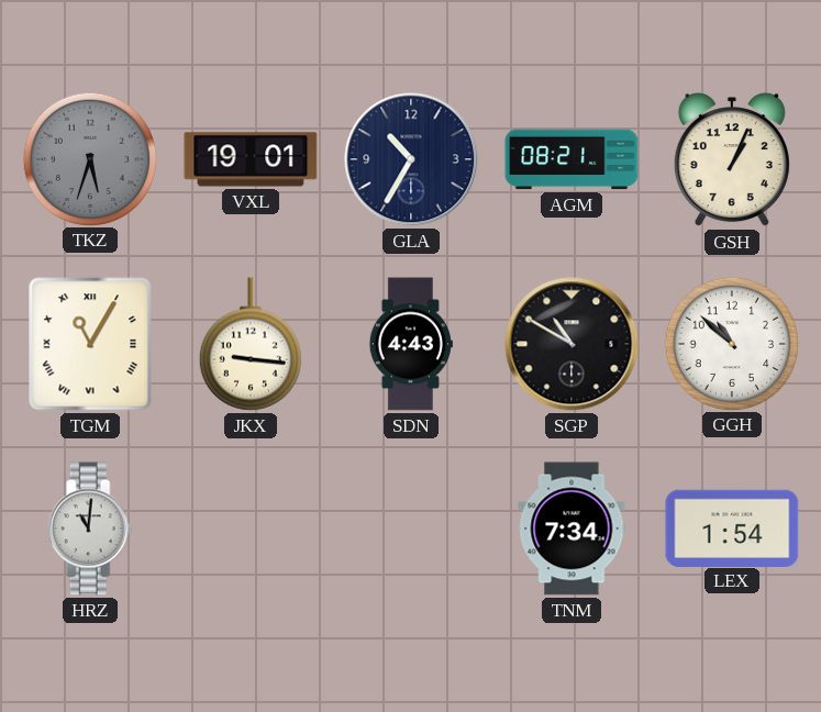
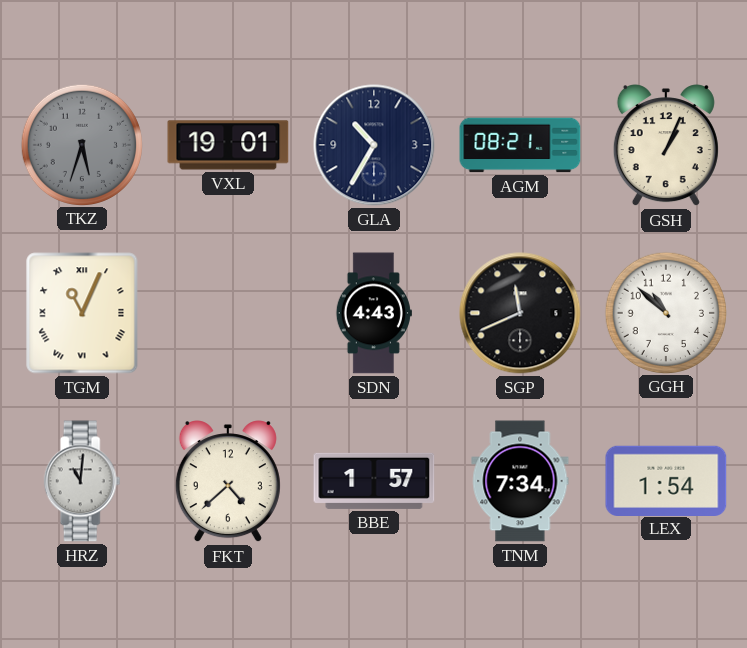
TGM: 11:05 -> 11:04 (82, 313)
JKX: 9:16 -> none (251, 344)
SGP: 10:50 -> 11:41 (520, 313)
FKT: none -> 4:38 (228, 482)
BBE: none -> 1:57 (374, 481)
